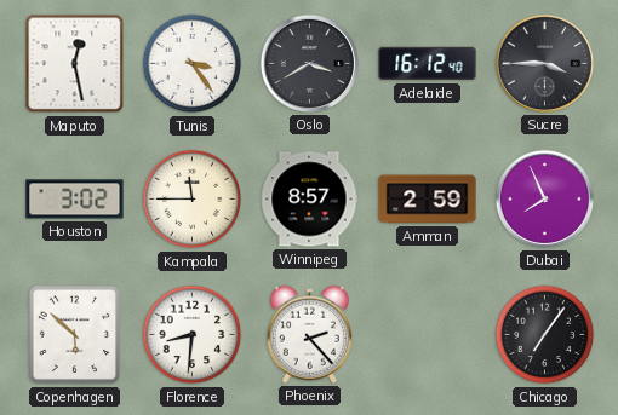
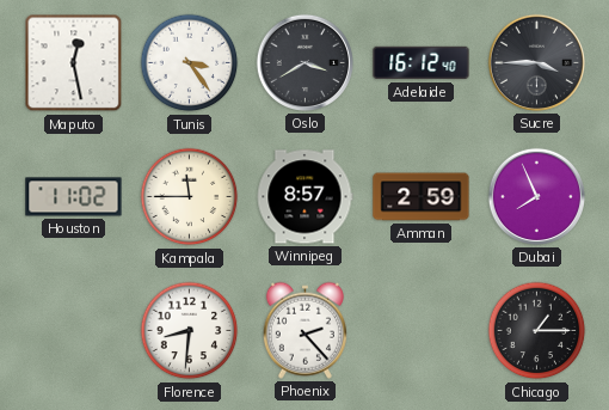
Houston: 3:02 -> 11:02 (74, 197)
Copenhagen: 5:52 -> none (75, 335)
Chicago: 7:06 -> 1:15 (537, 331)
